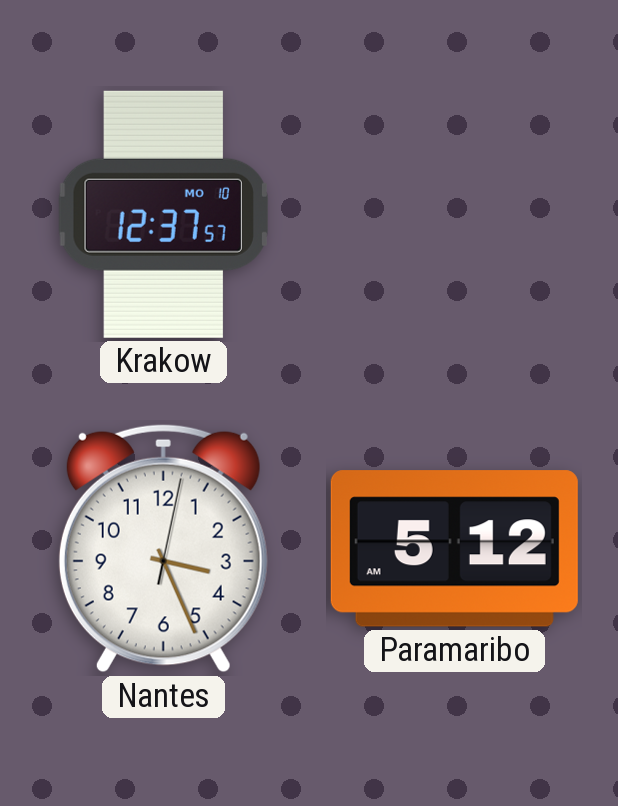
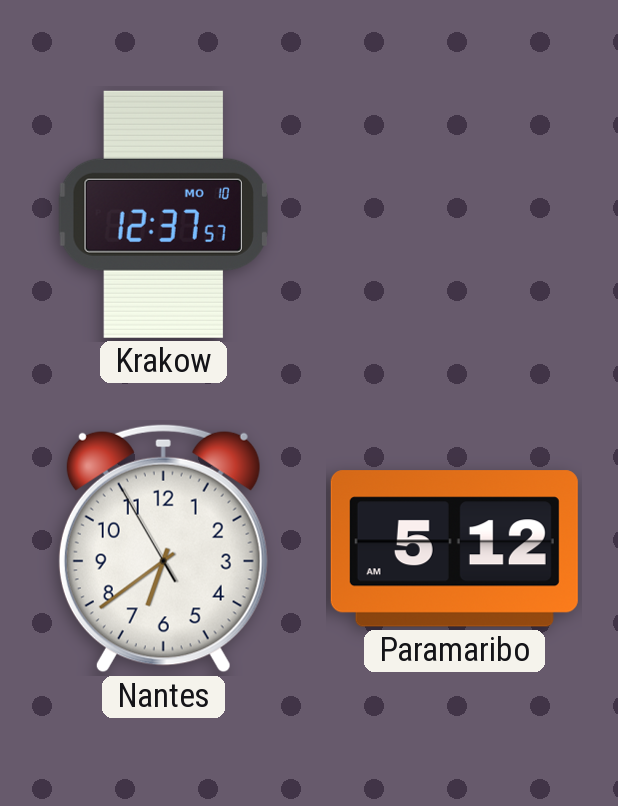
Nantes: 3:26 -> 6:38 (163, 548)
